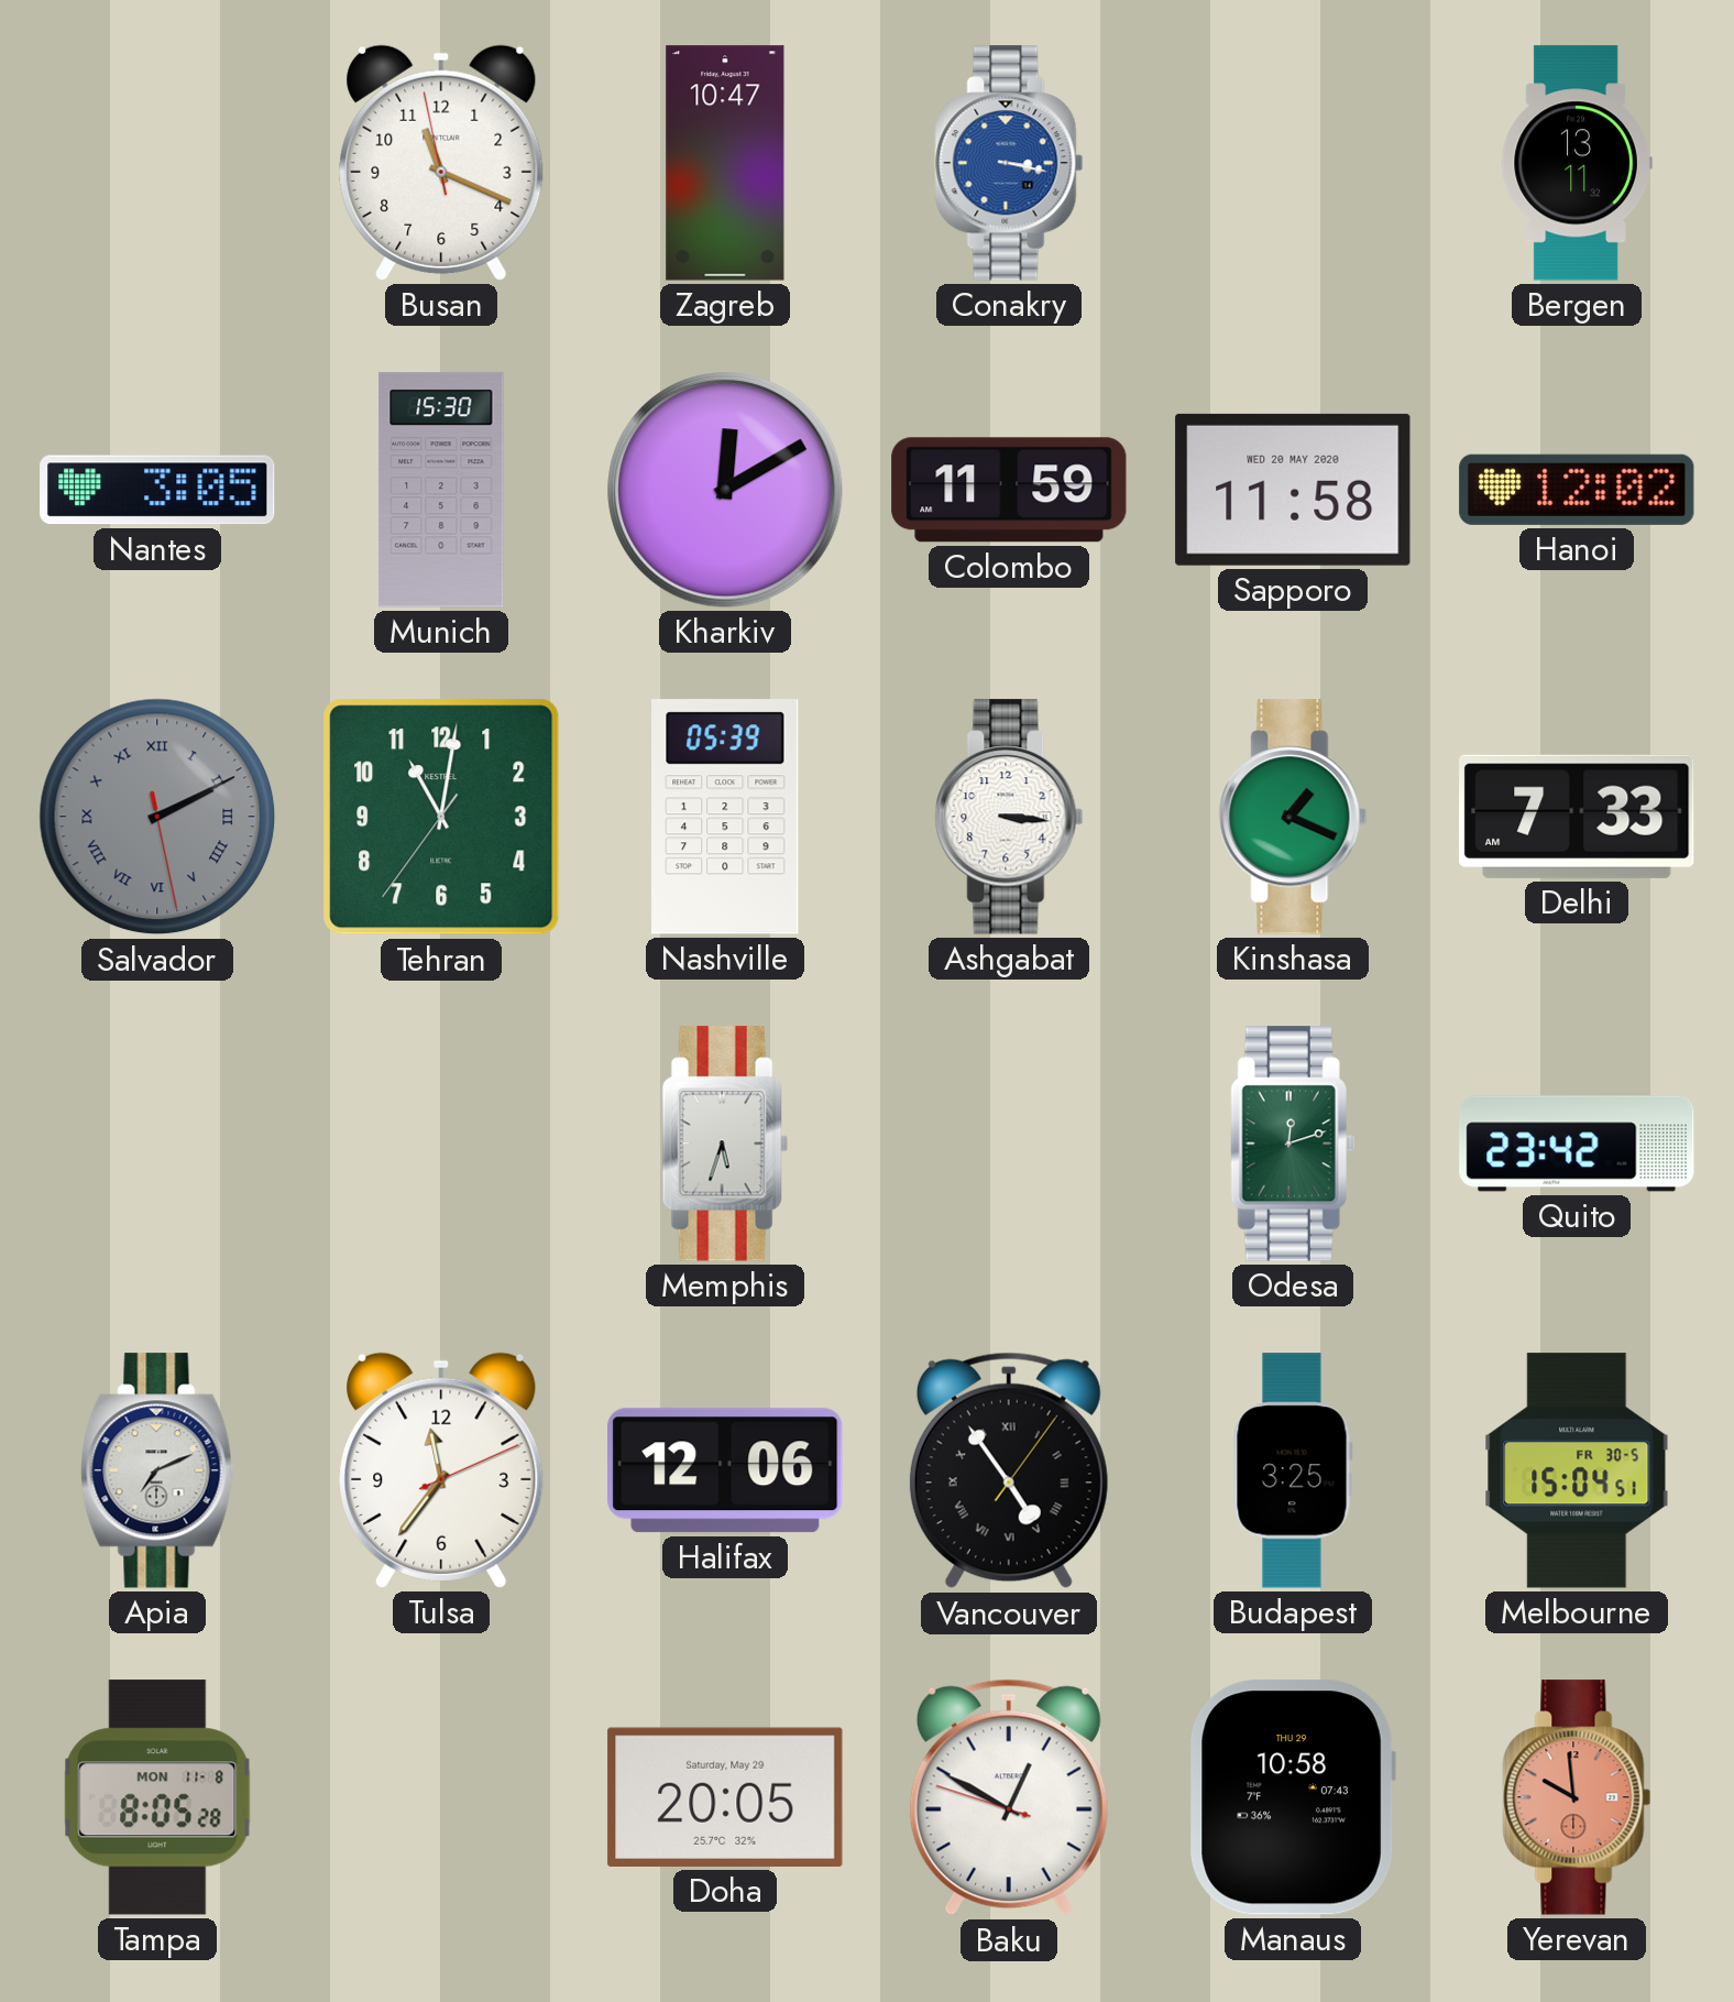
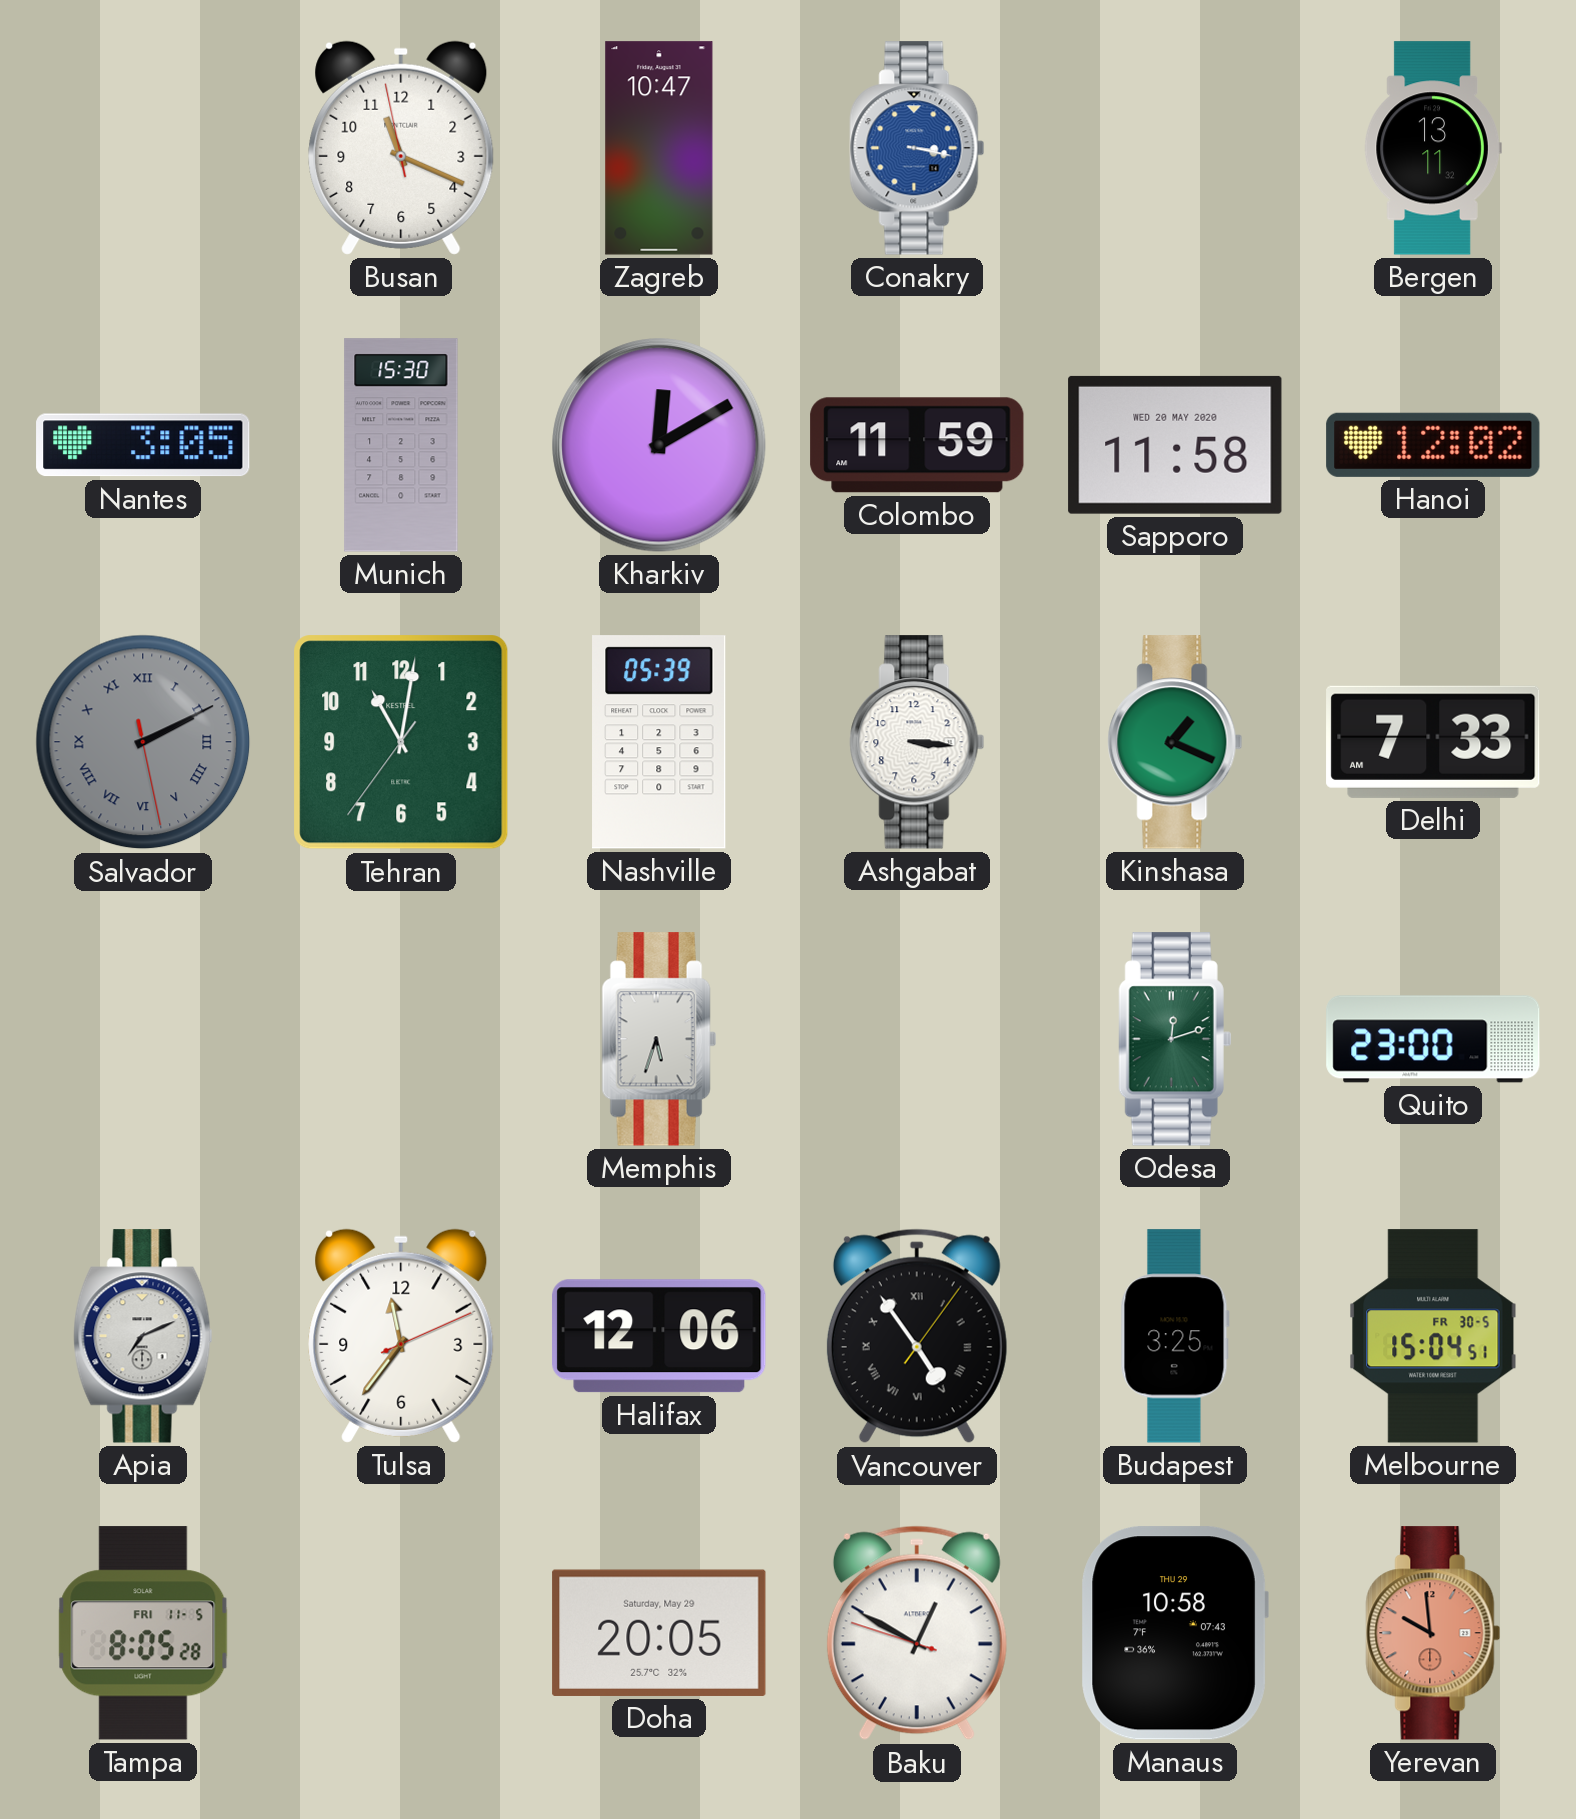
Quito: 23:42 -> 23:00 (1433, 1039)
Tampa date: MON 11-8 -> FRI 11-5 (143, 1633)
